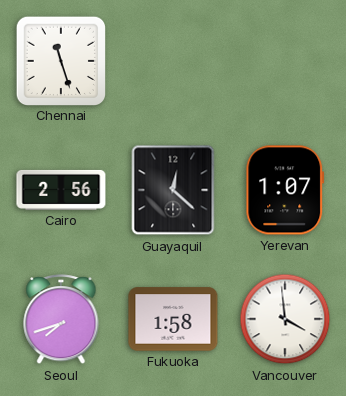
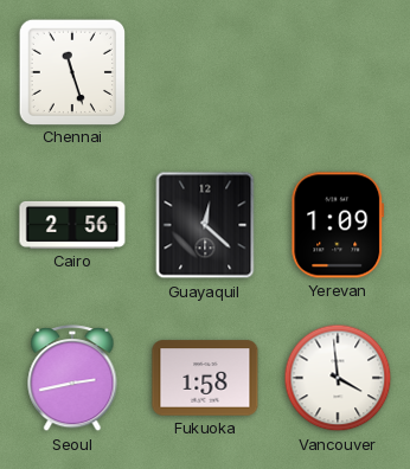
Yerevan: 1:07 -> 1:09 (338, 225)
Seoul: 7:42 -> 2:43 (72, 379)
